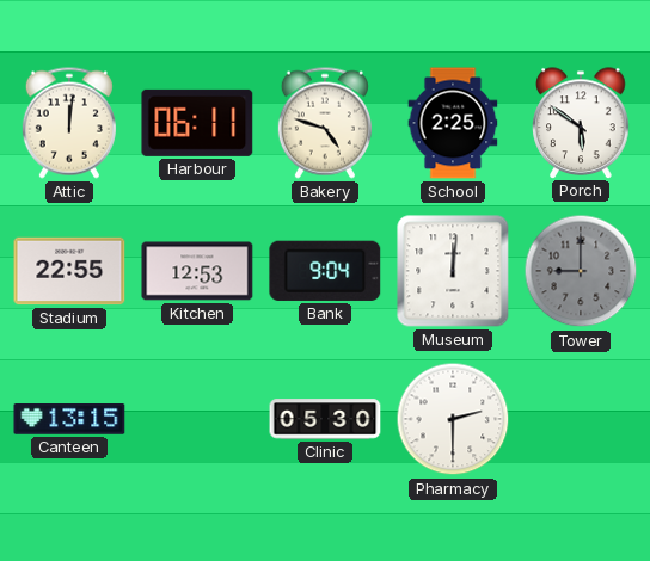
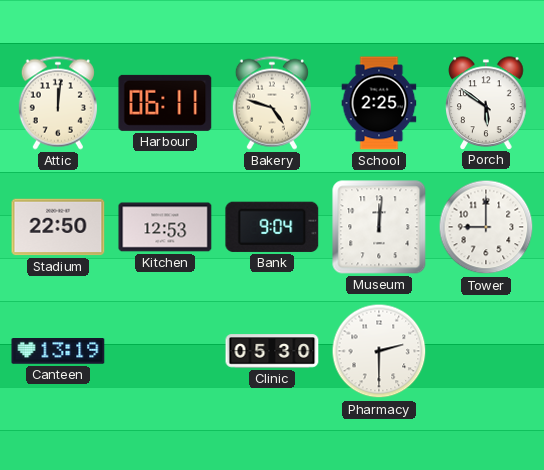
Stadium: 22:55 -> 22:50 (58, 227)
Tower dial: grey -> white (486, 227)
Canteen: 13:15 -> 13:19 (58, 351)
